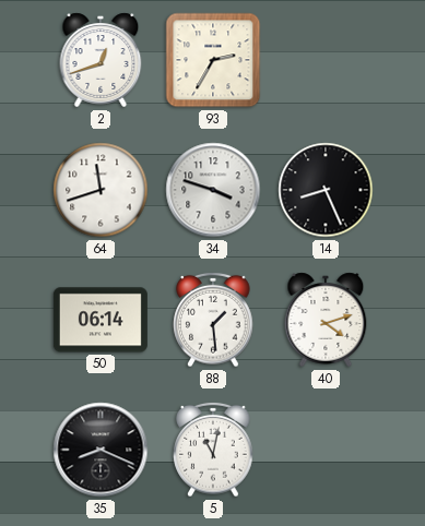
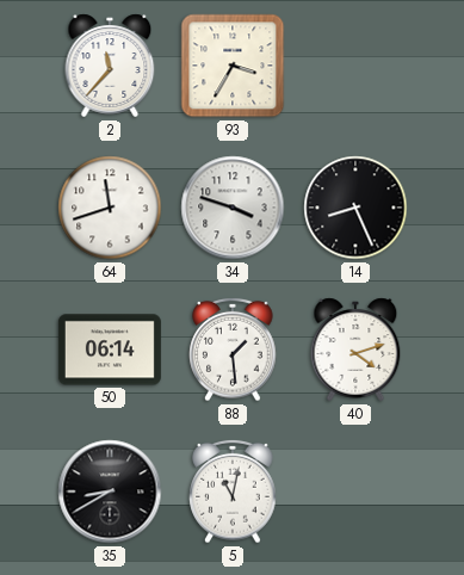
2: 12:42 -> 11:37 (110, 66)
93: 2:35 -> 3:35 (233, 66)
35: 8:19 -> 8:40 (110, 491)
